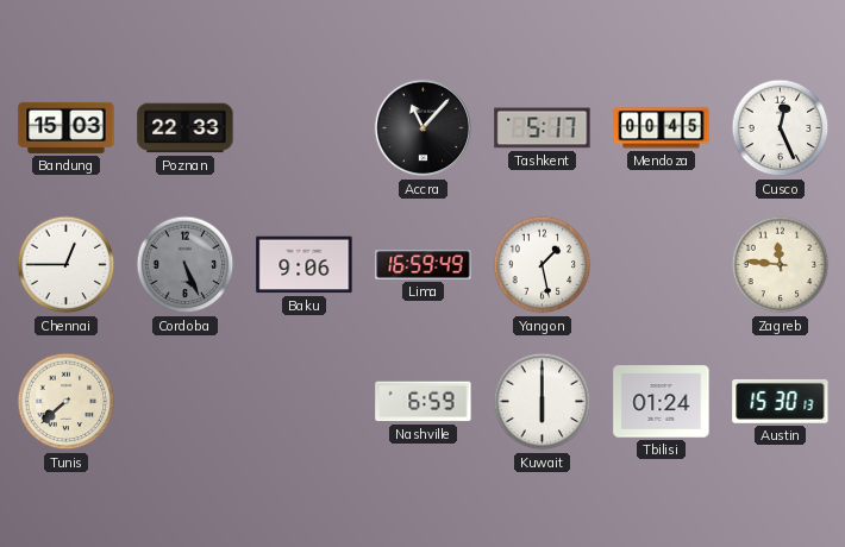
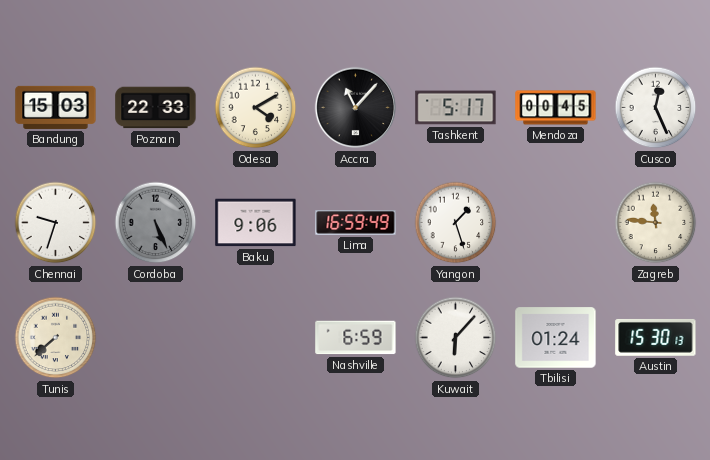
Odesa: none -> 4:10 (256, 108)
Chennai: 12:45 -> 9:33 (56, 223)
Yangon: 1:28 -> 1:27 (456, 223)
Kuwait: 6:00 -> 6:07 (456, 338)
